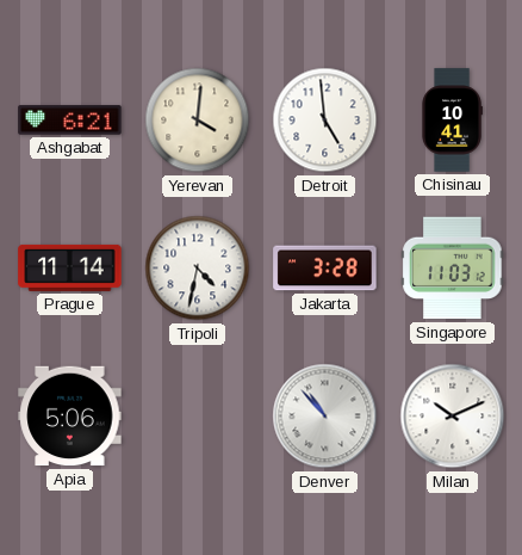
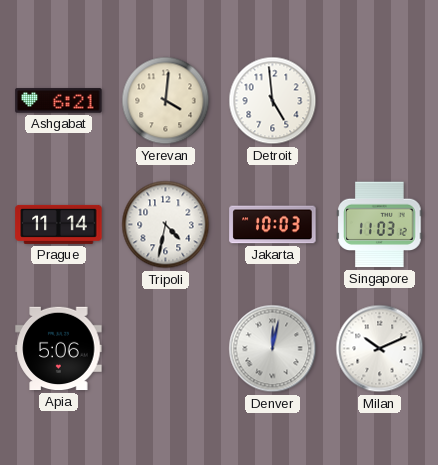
Chisinau: 10:41 -> none (452, 121)
Jakarta: 3:28 -> 10:03 (273, 225)
Denver: 10:53 -> 12:02 (273, 349)
